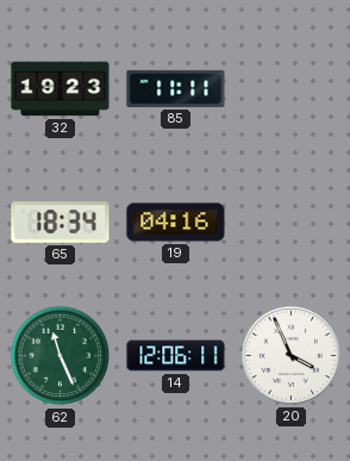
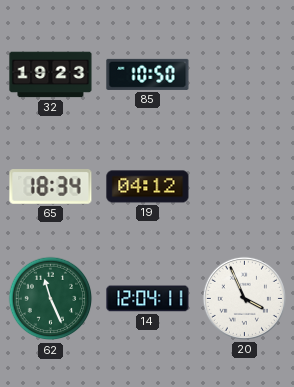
85: 11:11 -> 10:50 (148, 74)
19: 04:16 -> 04:12 (148, 187)
14: 12:06 -> 12:04 (148, 299)
